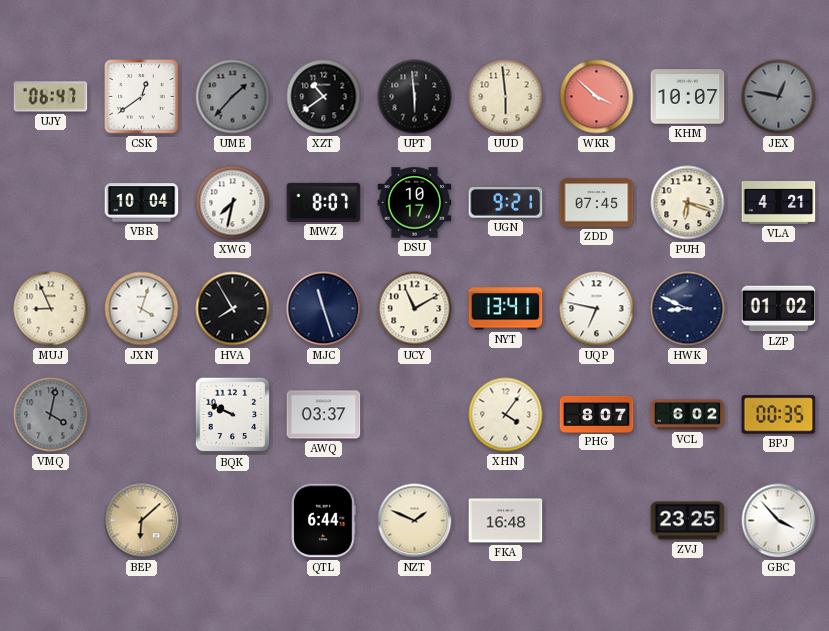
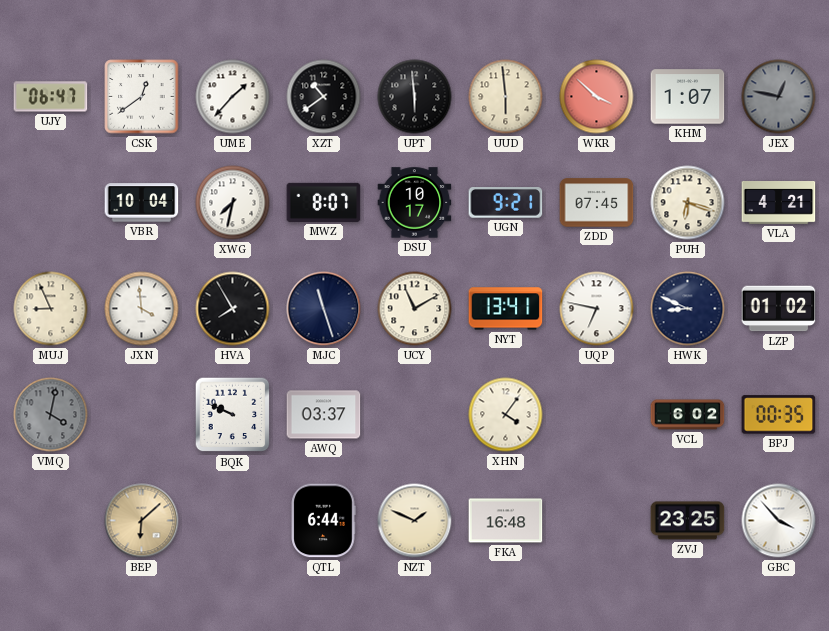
UME dial: grey -> white (233, 97)
KHM: 10:07 -> 1:07 (688, 97)
JXN: 4:03 -> 3:59 (142, 309)
PHG: 8:07 -> none (597, 414)
